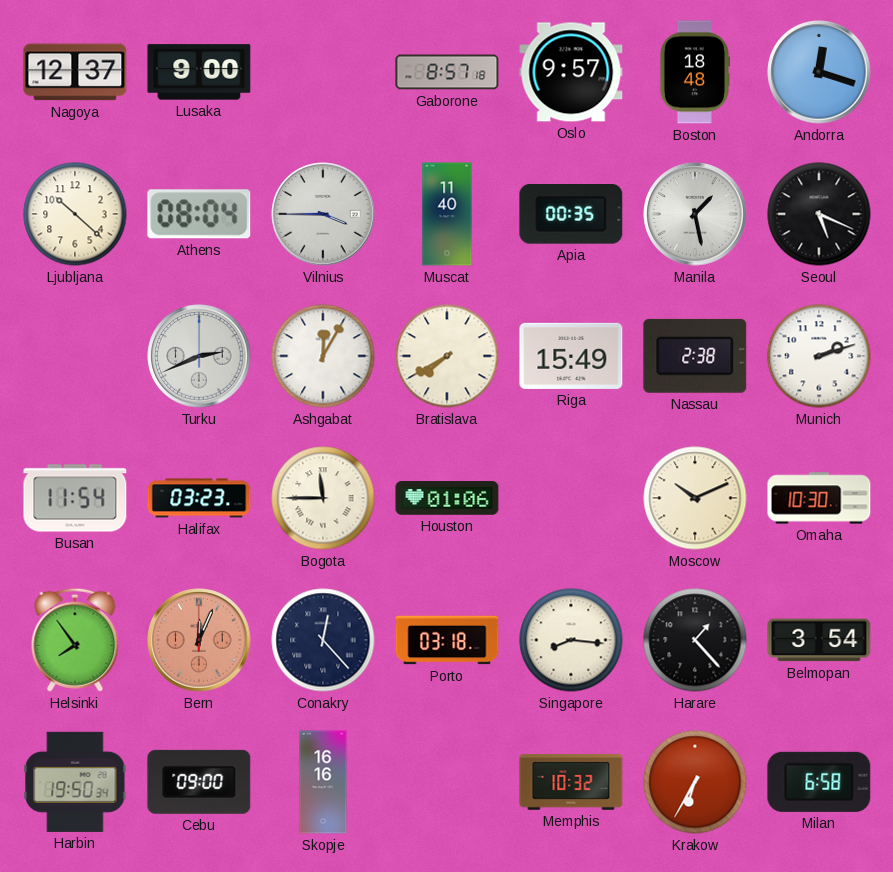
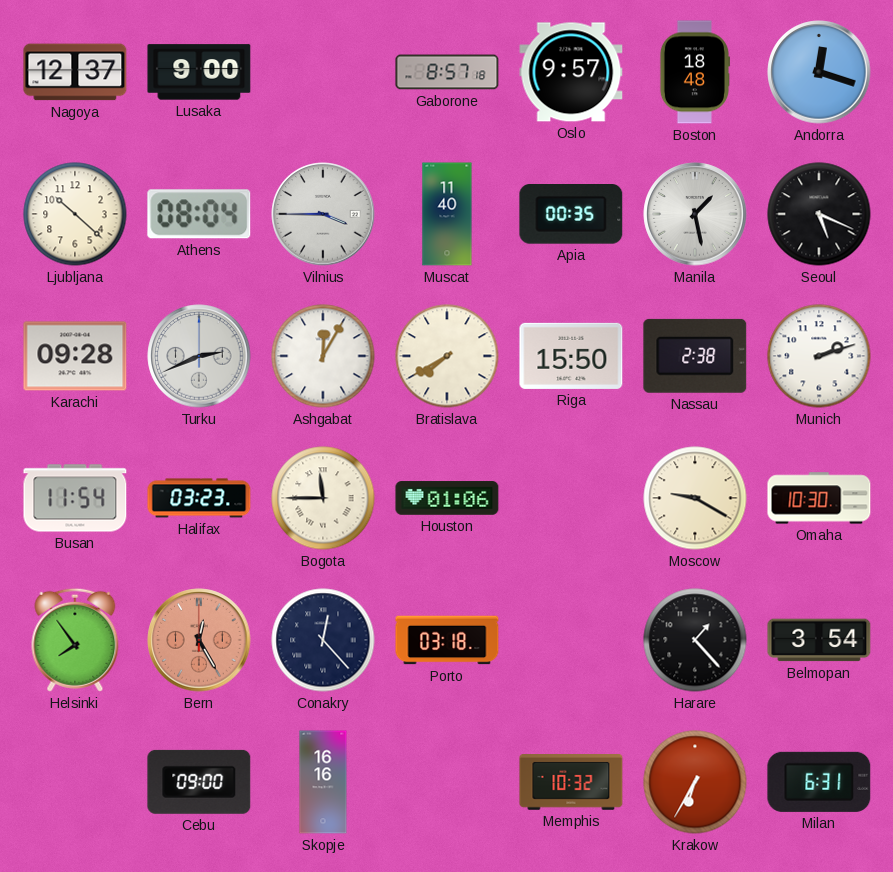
Karachi: none -> 09:28 (75, 356)
Riga: 15:49 -> 15:50 (571, 356)
Moscow: 10:11 -> 9:20 (695, 498)
Bern: 12:04 -> 12:25 (199, 640)
Singapore: 8:16 -> none (571, 640)
Harbin: 19:50 -> none (75, 782)
Milan: 6:58 -> 6:31 (819, 782)
